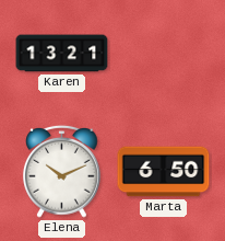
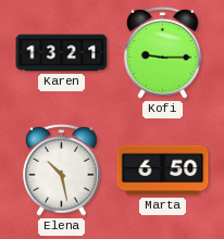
Kofi: none -> 9:15 (163, 52)
Elena: 10:11 -> 10:28 (62, 169)
